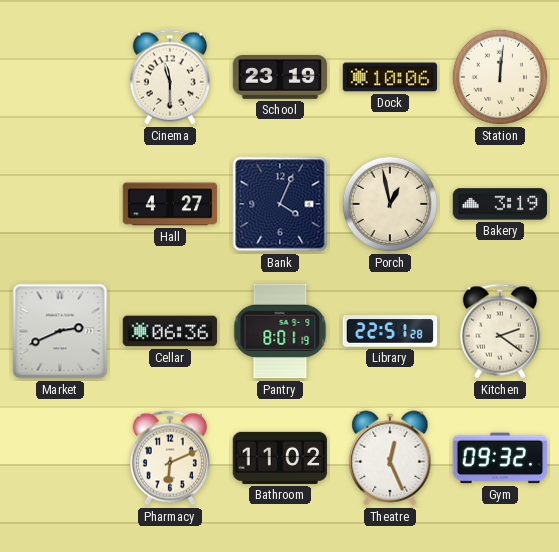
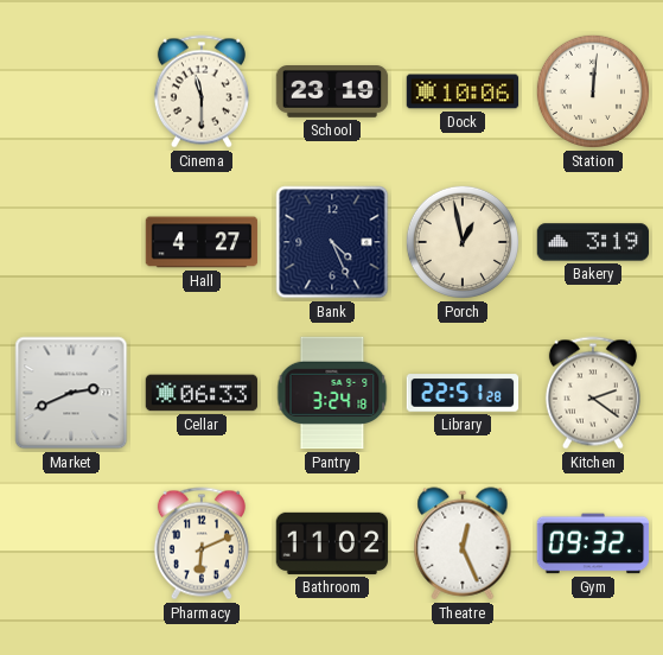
Bank: 4:04 -> 4:26 (332, 242)
Cellar: 06:36 -> 06:33 (202, 393)
Pantry: 8:01 -> 3:24 (332, 393)
